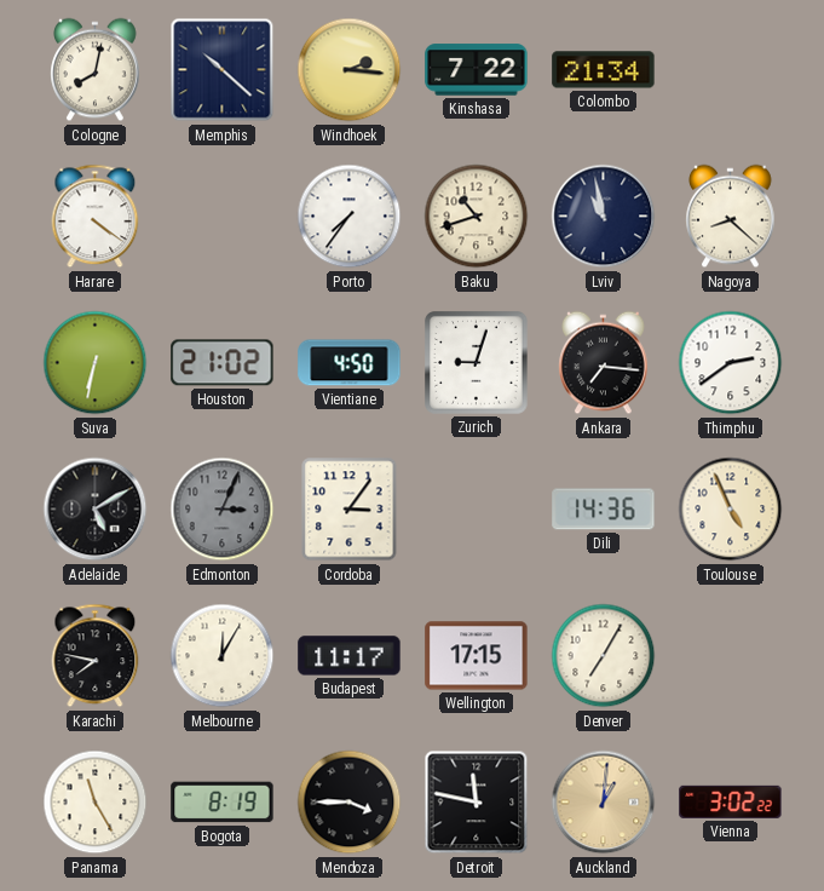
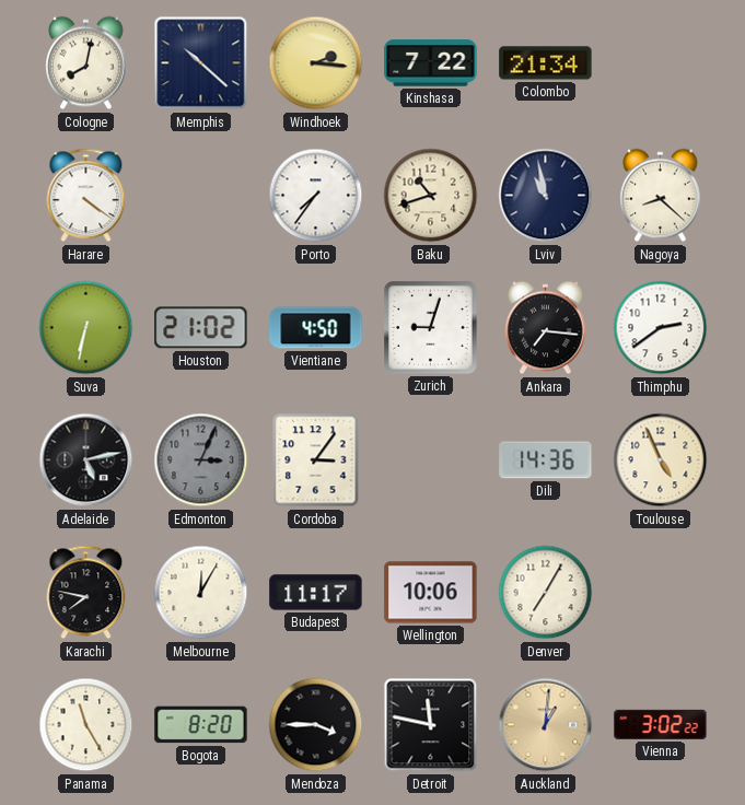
Adelaide: 5:10 -> 5:13 (86, 460)
Wellington: 17:15 -> 10:06 (431, 593)
Bogota: 8:19 -> 8:20 (201, 725)
